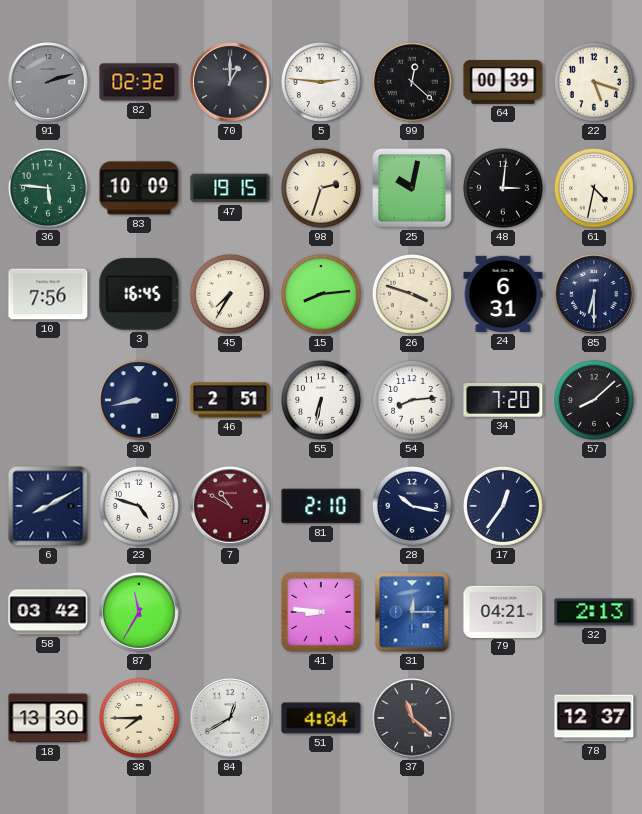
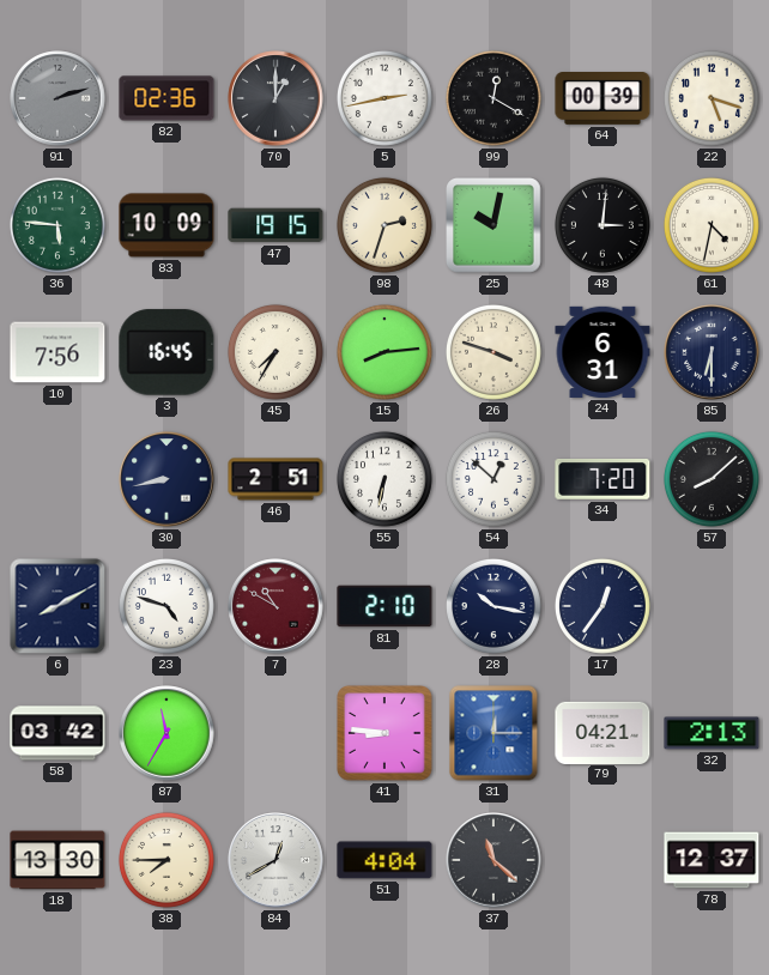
82: 02:32 -> 02:36 (166, 98)
5: 2:46 -> 2:43 (384, 98)
99: 12:22 -> 12:20 (494, 98)
54: 8:14 -> 12:52 (494, 479)
